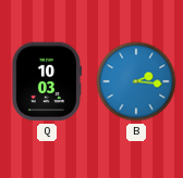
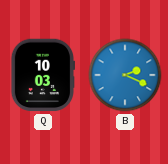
B: 2:16 -> 2:19 (125, 75)
